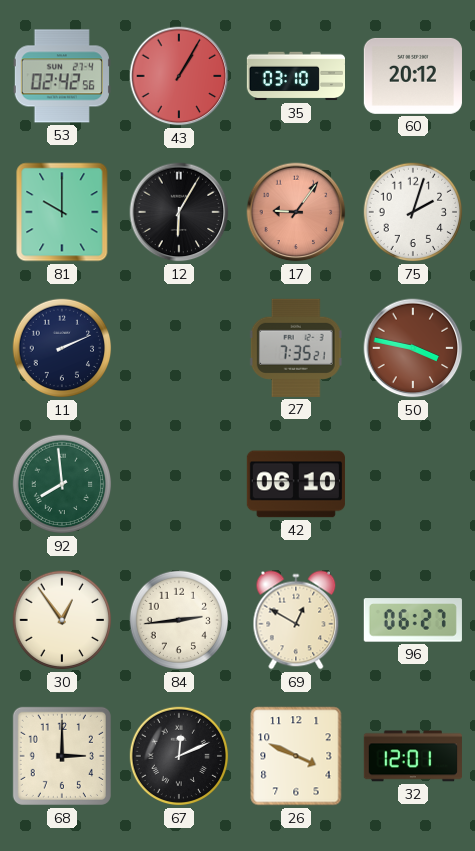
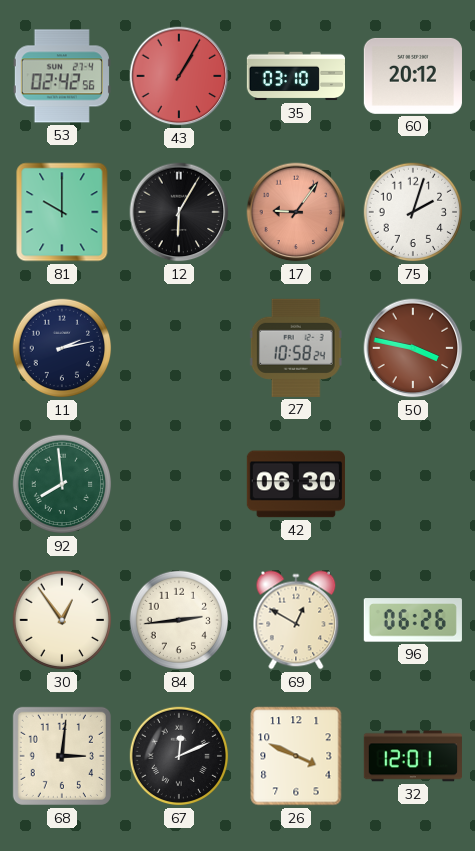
11: 2:11 -> 2:13 (62, 348)
27: 7:35 -> 10:58 (296, 348)
42: 06:10 -> 06:30 (296, 484)
96: 06:27 -> 06:26 (413, 620)
68: 3:00 -> 3:01 (62, 756)
